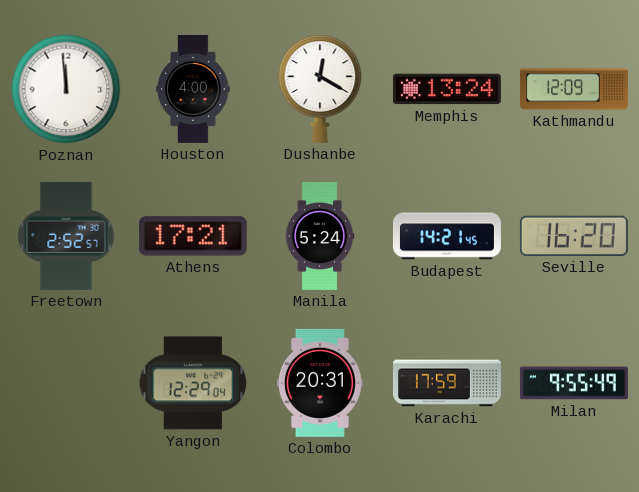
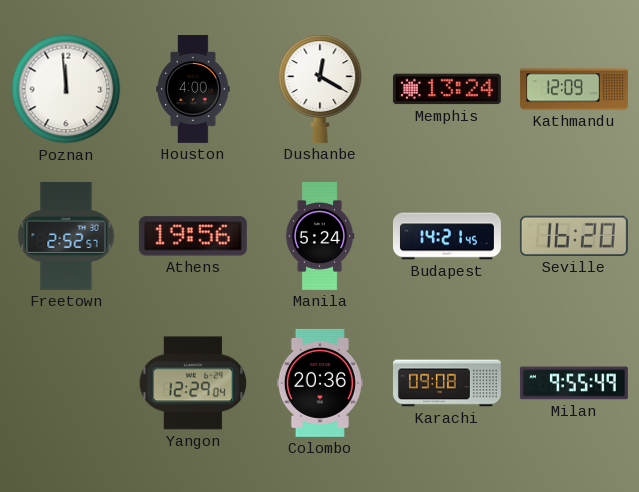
Athens: 17:21 -> 19:56 (193, 236)
Colombo: 20:31 -> 20:36 (320, 383)
Karachi: 17:59 -> 09:08 (447, 383)
